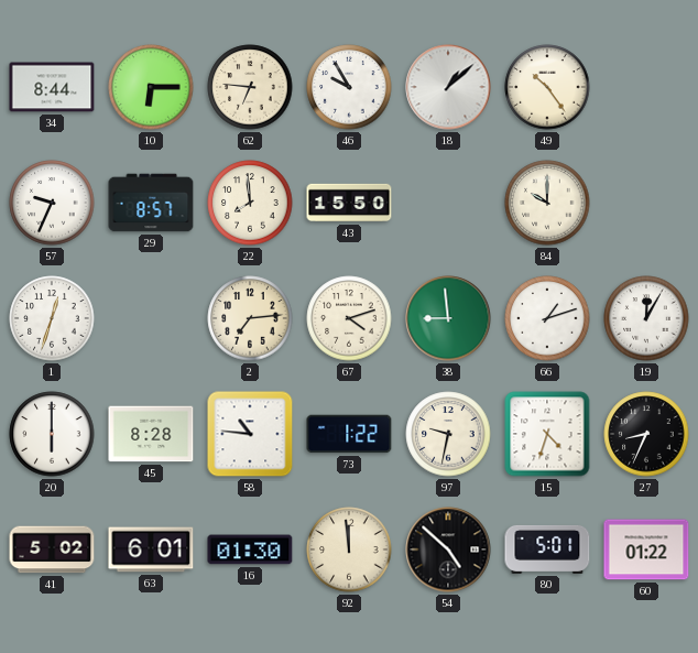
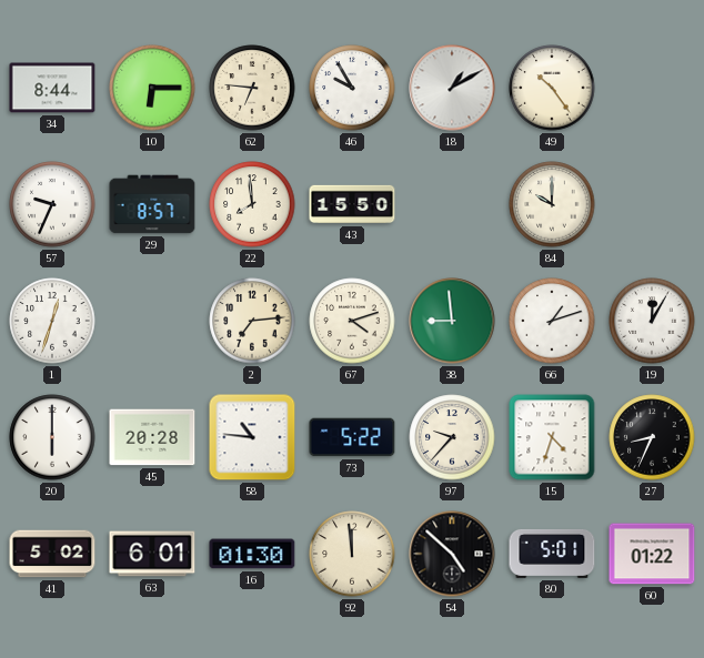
18: 1:08 -> 1:10 (452, 88)
45: 8:28 -> 20:28 (152, 437)
73: 1:22 -> 5:22 (352, 437)
97: 9:32 -> 9:37 (452, 437)
